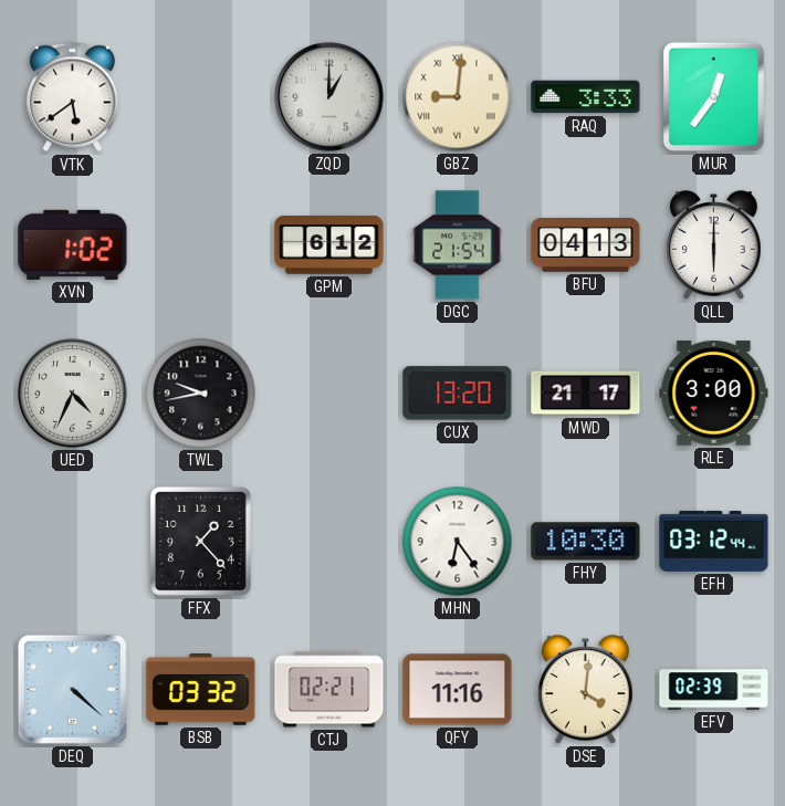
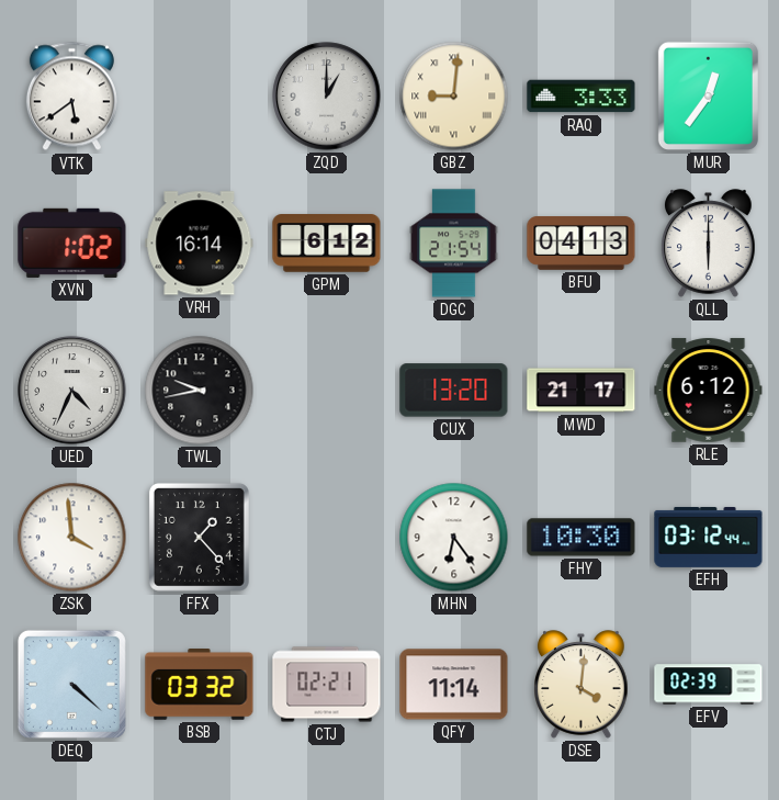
VRH: none -> 16:14 (200, 244)
RLE: 3:00 -> 6:12 (709, 391)
ZSK: none -> 3:59 (72, 538)
QFY: 11:16 -> 11:14 (454, 685)
